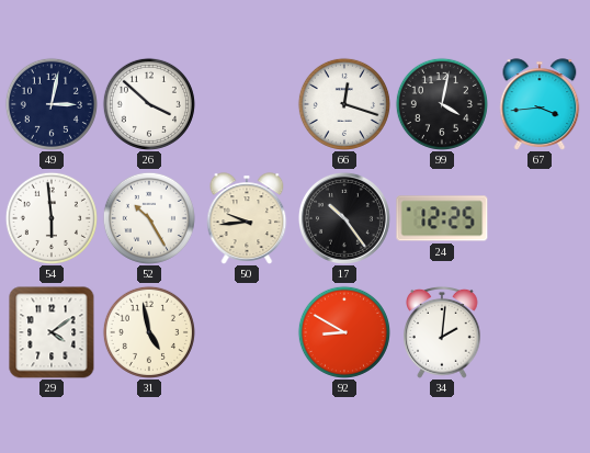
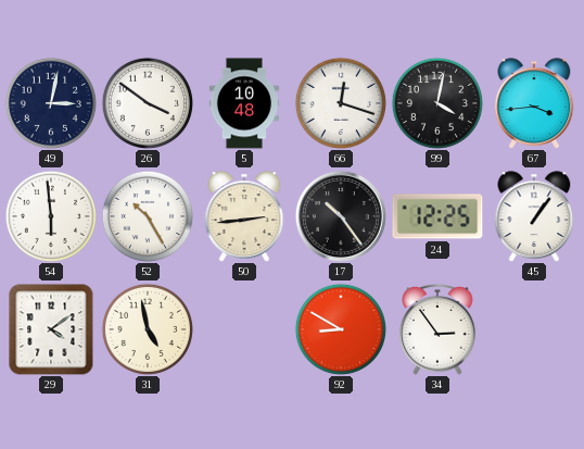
26: 3:52 -> 3:51 (148, 103)
5: none -> 10:48 (244, 103)
50: 9:44 -> 2:44 (244, 216)
45: none -> 1:06 (534, 216)
34: 2:01 -> 2:54 (437, 329)
